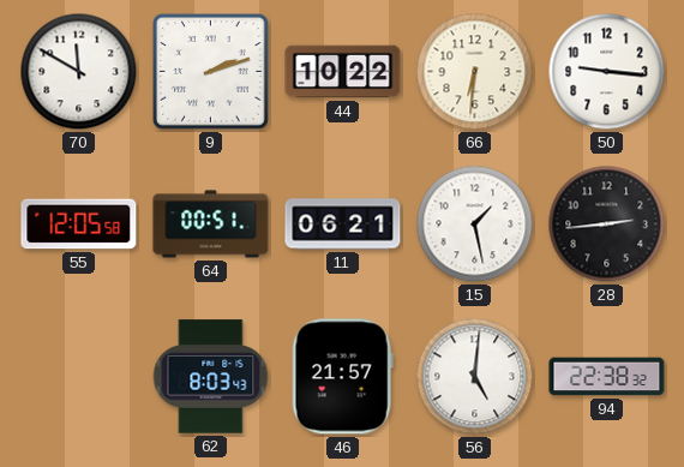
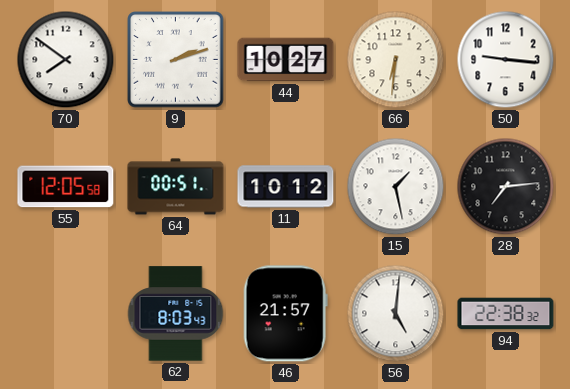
70: 11:50 -> 7:51 (66, 60)
44: 10:22 -> 10:27 (286, 60)
11: 06:21 -> 10:12 (286, 187)
28: 2:44 -> 7:14 (506, 187)
